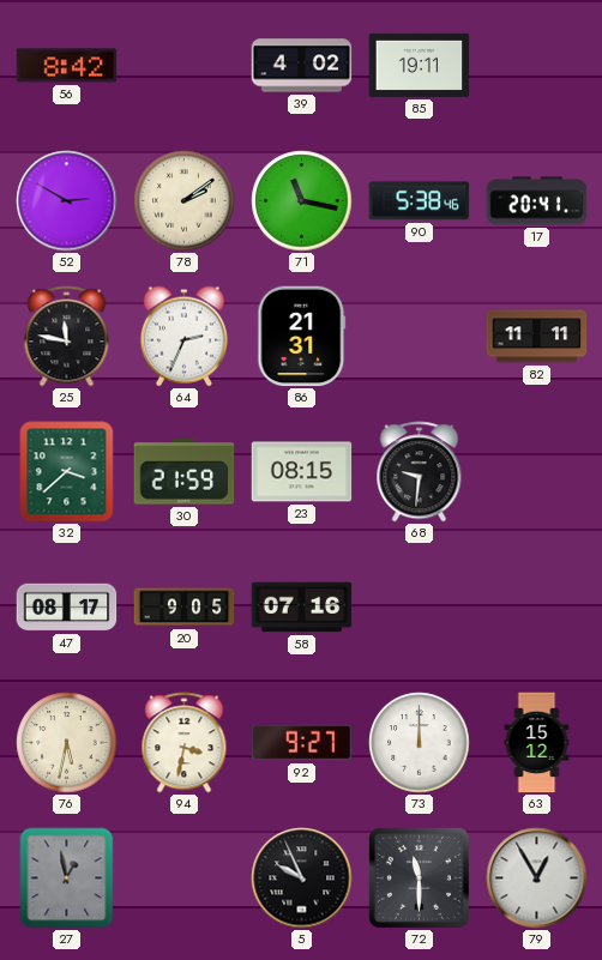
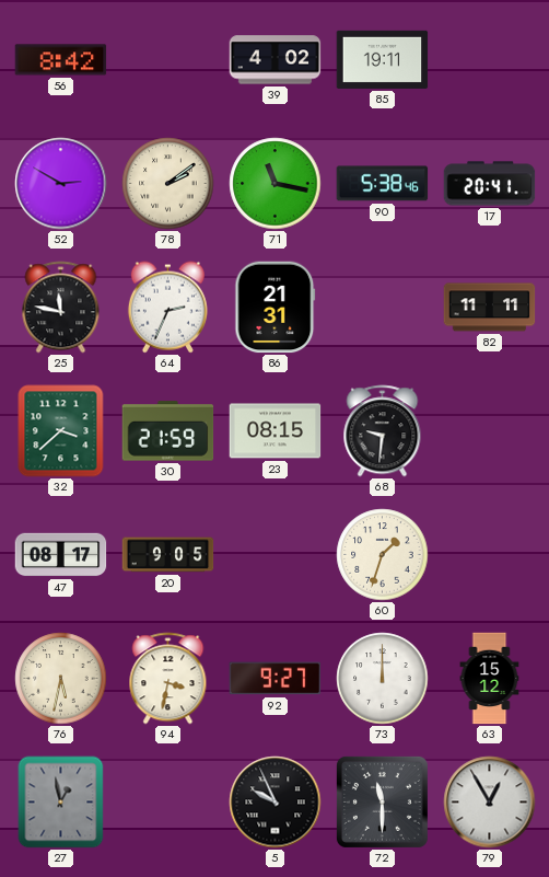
58: 07:16 -> none (302, 608)
60: none -> 1:33 (383, 555)
